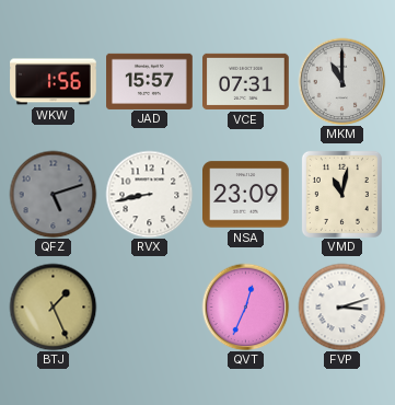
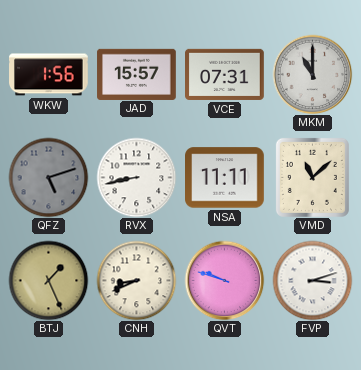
NSA: 23:09 -> 11:11 (225, 178)
VMD: 11:02 -> 11:08 (312, 177)
CNH: none -> 8:41 (136, 280)
QVT: 12:34 -> 9:48 (224, 280)
